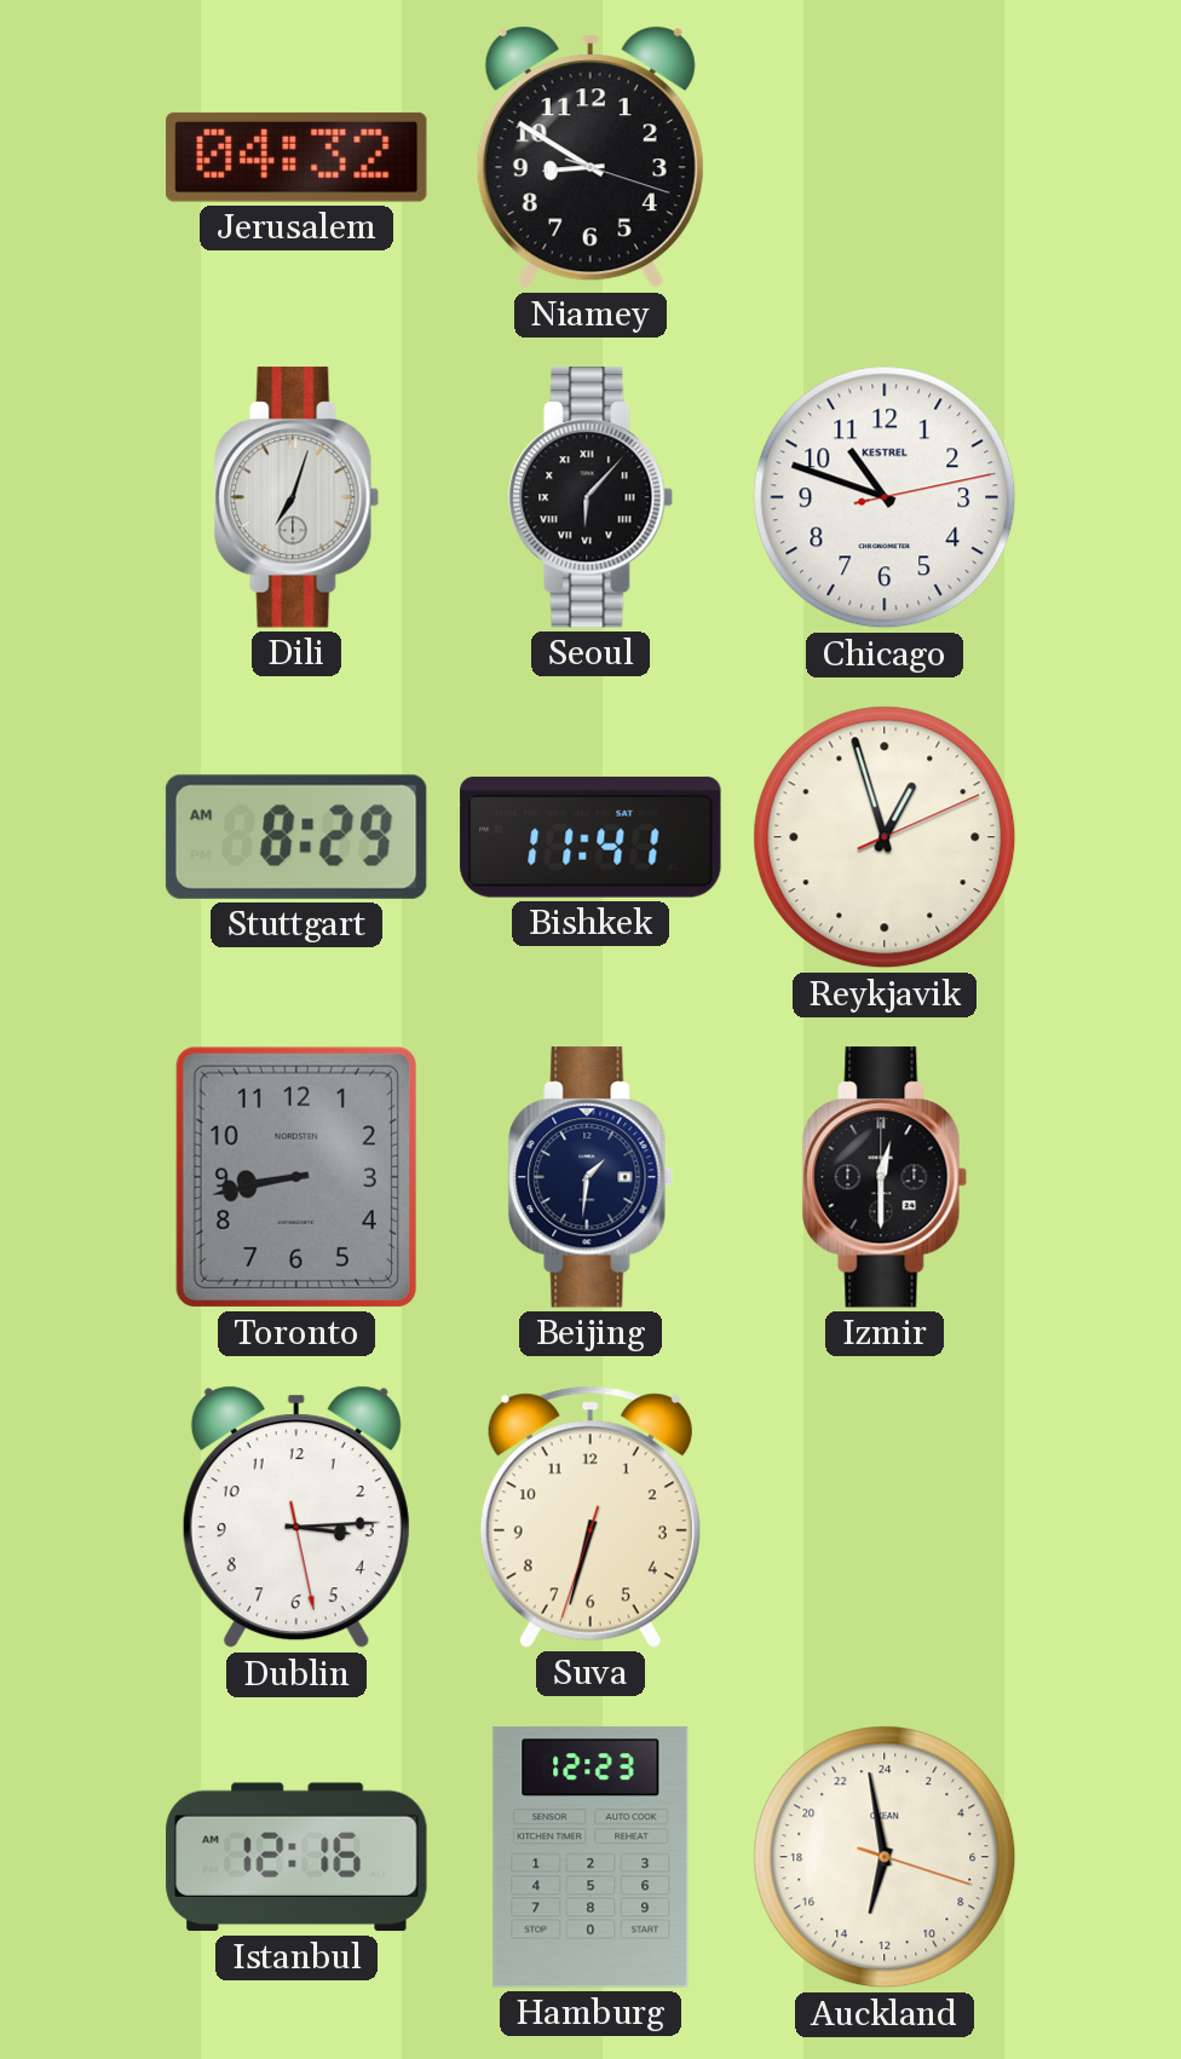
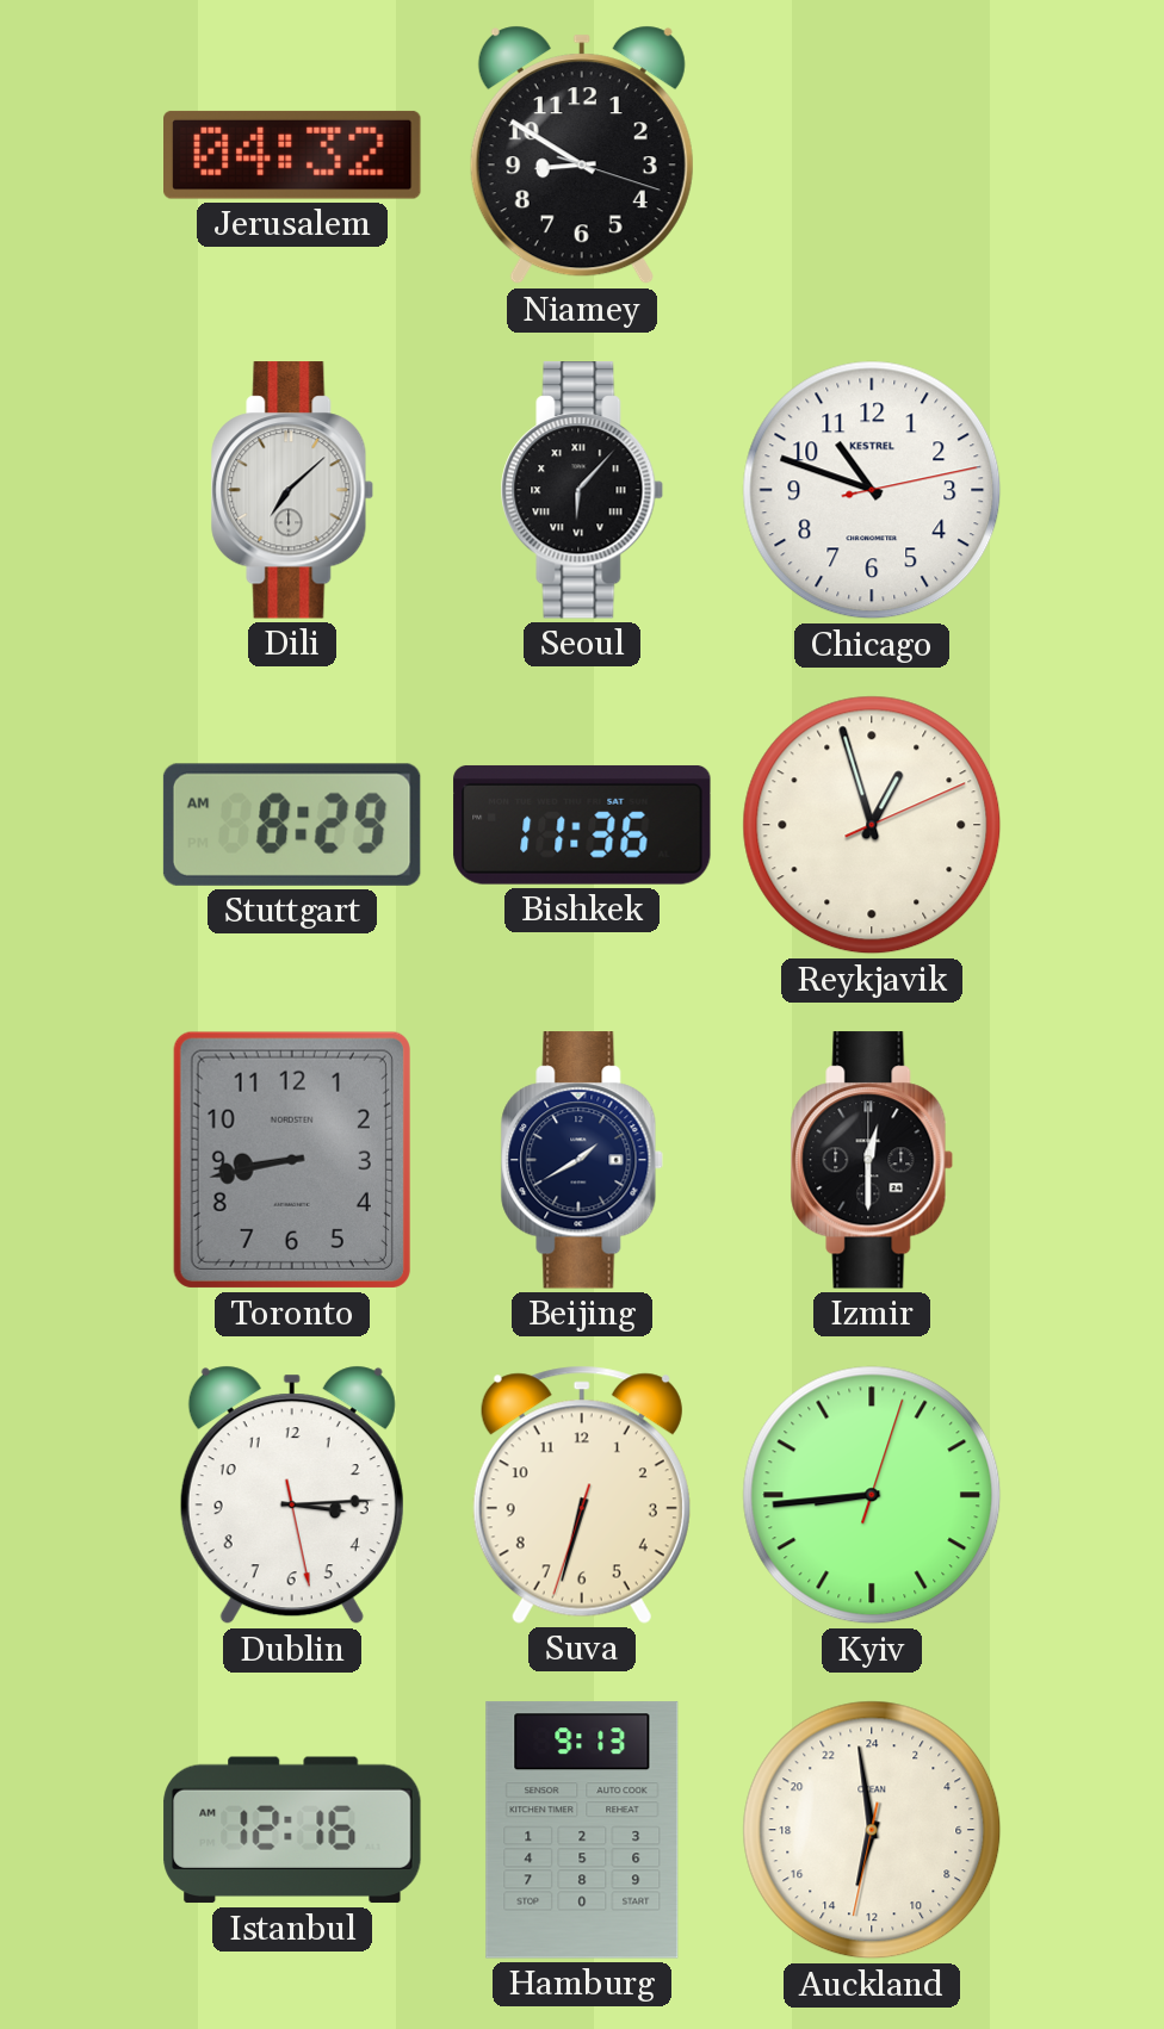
Dili: 7:03 -> 7:08 (292, 490)
Bishkek: 11:41 -> 11:36 (582, 825)
Beijing: 1:31 -> 1:40 (582, 1160)
Kyiv: none -> 8:44 (872, 1495)
Hamburg: 12:23 -> 9:13 (582, 1830)
Auckland: 12:58:18 -> 12:58:32 (872, 1830)
